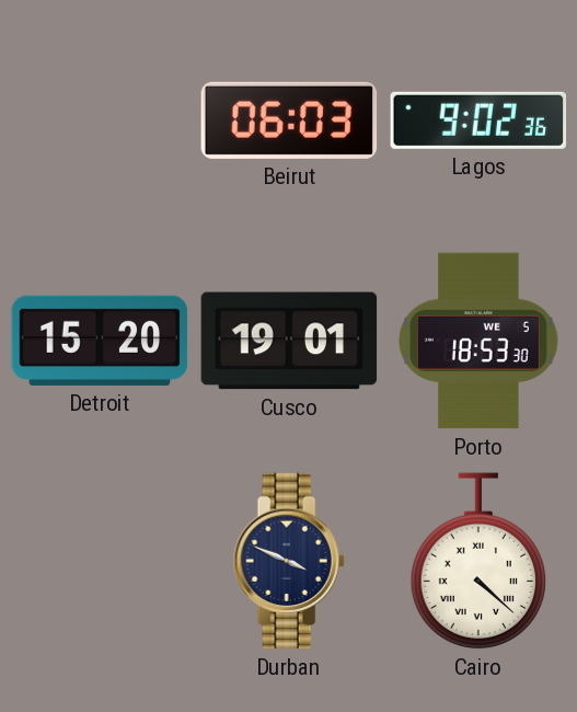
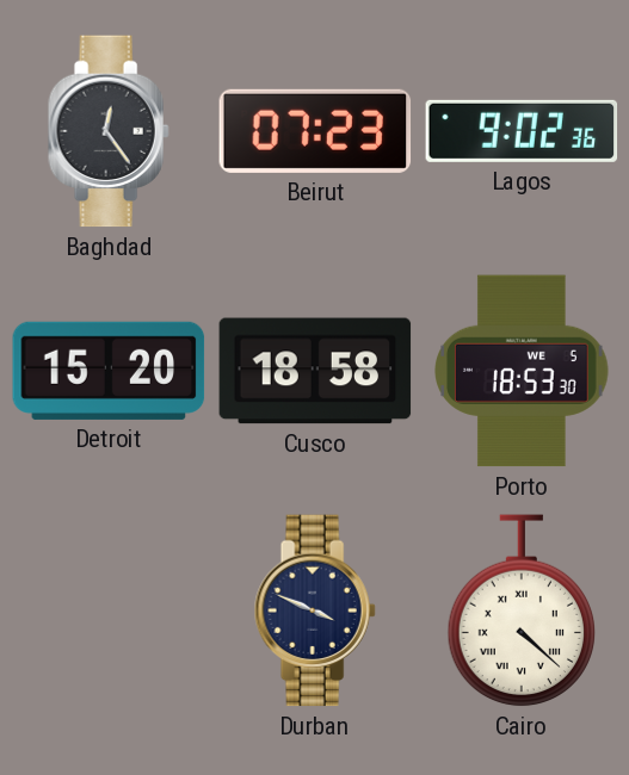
Baghdad: none -> 12:24 (109, 131)
Beirut: 06:03 -> 07:23 (315, 131)
Cusco: 19:01 -> 18:58 (315, 371)
